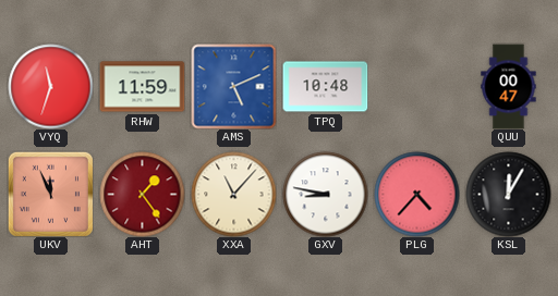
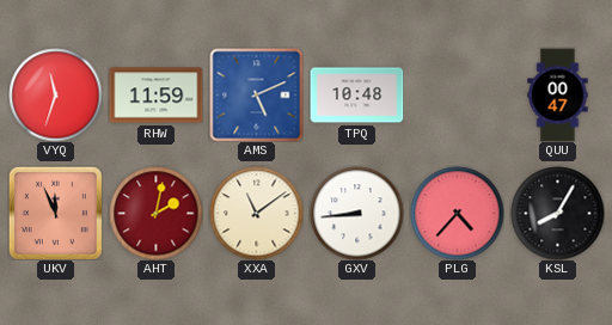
AHT: 1:24 -> 2:02 (155, 213)
XXA: 11:07 -> 11:09 (256, 213)
GXV: 8:47 -> 8:44 (356, 213)
KSL: 12:05 -> 8:05 (557, 213)
